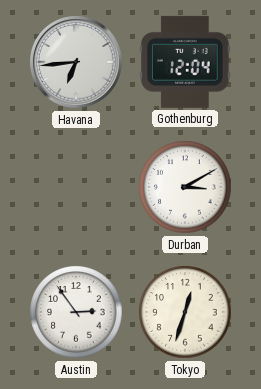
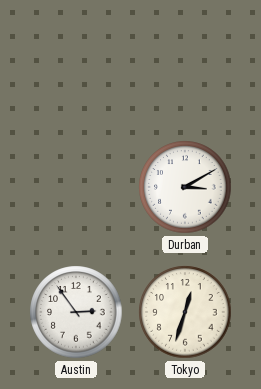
Havana: 6:44 -> none (76, 62)
Gothenburg: 12:04 -> none (185, 62)
